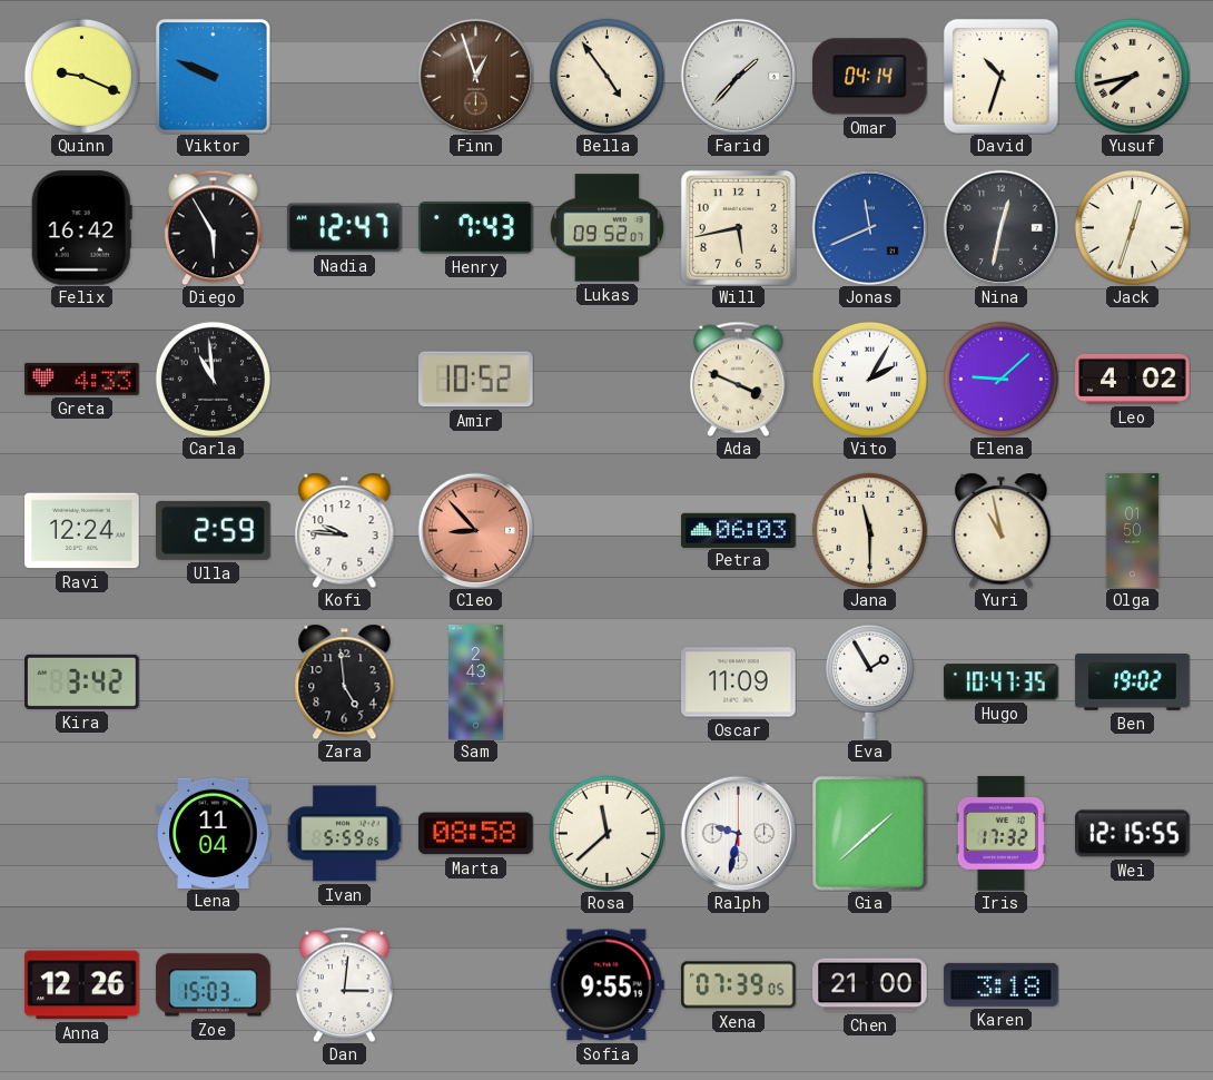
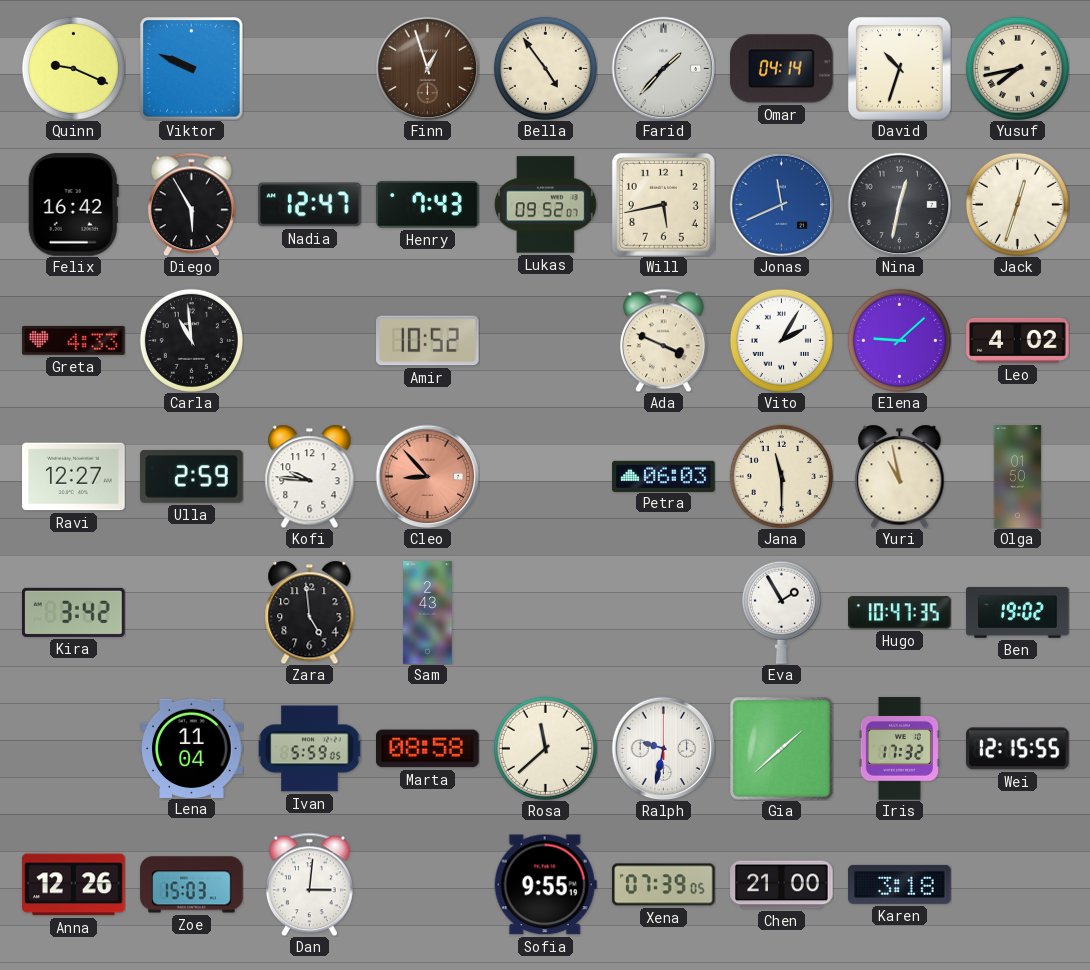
Ravi: 12:24 -> 12:27 (74, 477)
Oscar: 11:09 -> none (739, 683)
